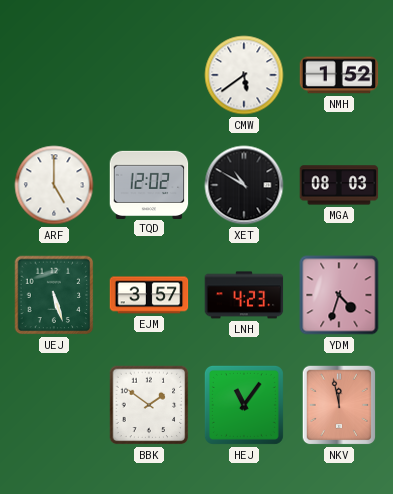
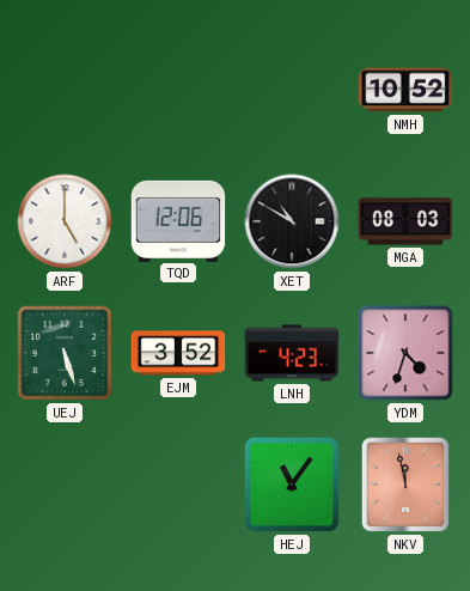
CMW: 5:39 -> none (244, 75)
NMH: 1:52 -> 10:52 (405, 90)
TQD: 12:02 -> 12:06 (178, 220)
EJM: 3:57 -> 3:52 (178, 353)
BBK: 1:51 -> none (149, 405)
